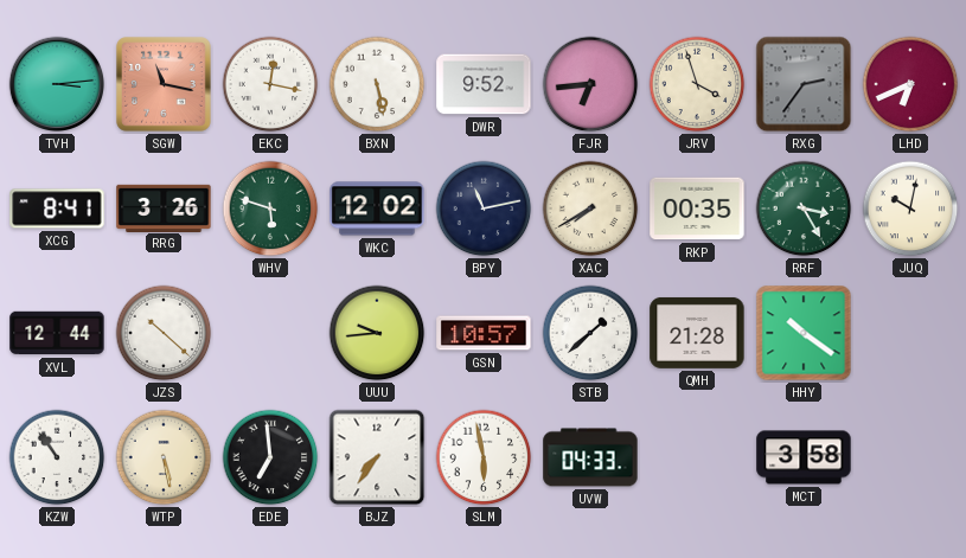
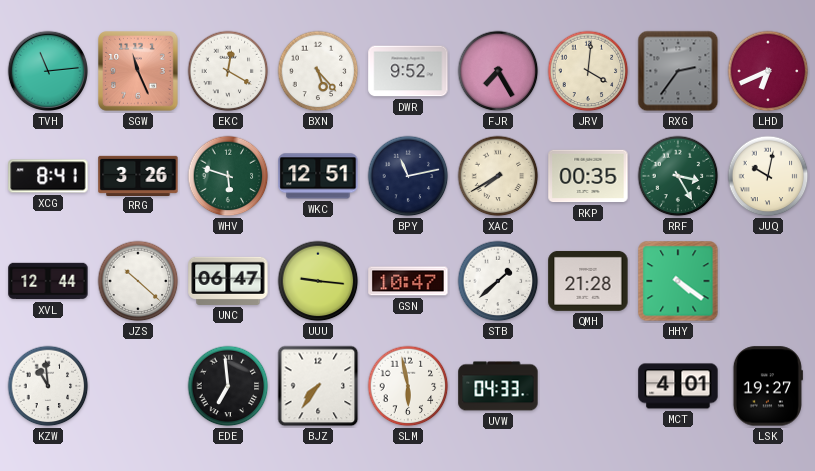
TVH: 3:14 -> 11:14 (48, 71)
SGW: 11:17 -> 11:26 (138, 71)
EKC: 12:17 -> 12:20 (228, 71)
BXN: 5:28 -> 5:23 (318, 71)
FJR: 6:44 -> 7:25 (498, 71)
JRV: 3:57 -> 4:01 (588, 71)
WKC: 12:02 -> 12:51 (318, 176)
UNC: none -> 06:47 (228, 281)
UUU: 9:44 -> 9:16 (318, 281)
GSN: 10:57 -> 10:47 (408, 281)
HHY: 10:21 -> 4:21 (678, 281)
KZW: 10:54 -> 10:59 (48, 386)
WTP: 5:28 -> none (164, 457)
MCT: 3:58 -> 4:01 (678, 386)
LSK: none -> 19:27 (768, 386)
